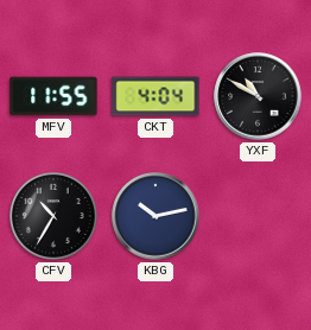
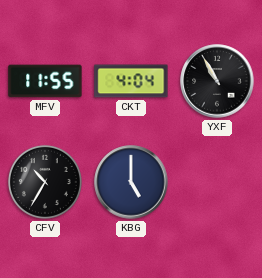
YXF: 10:50 -> 10:55 (217, 81)
KBG: 10:13 -> 5:00 (131, 182)
